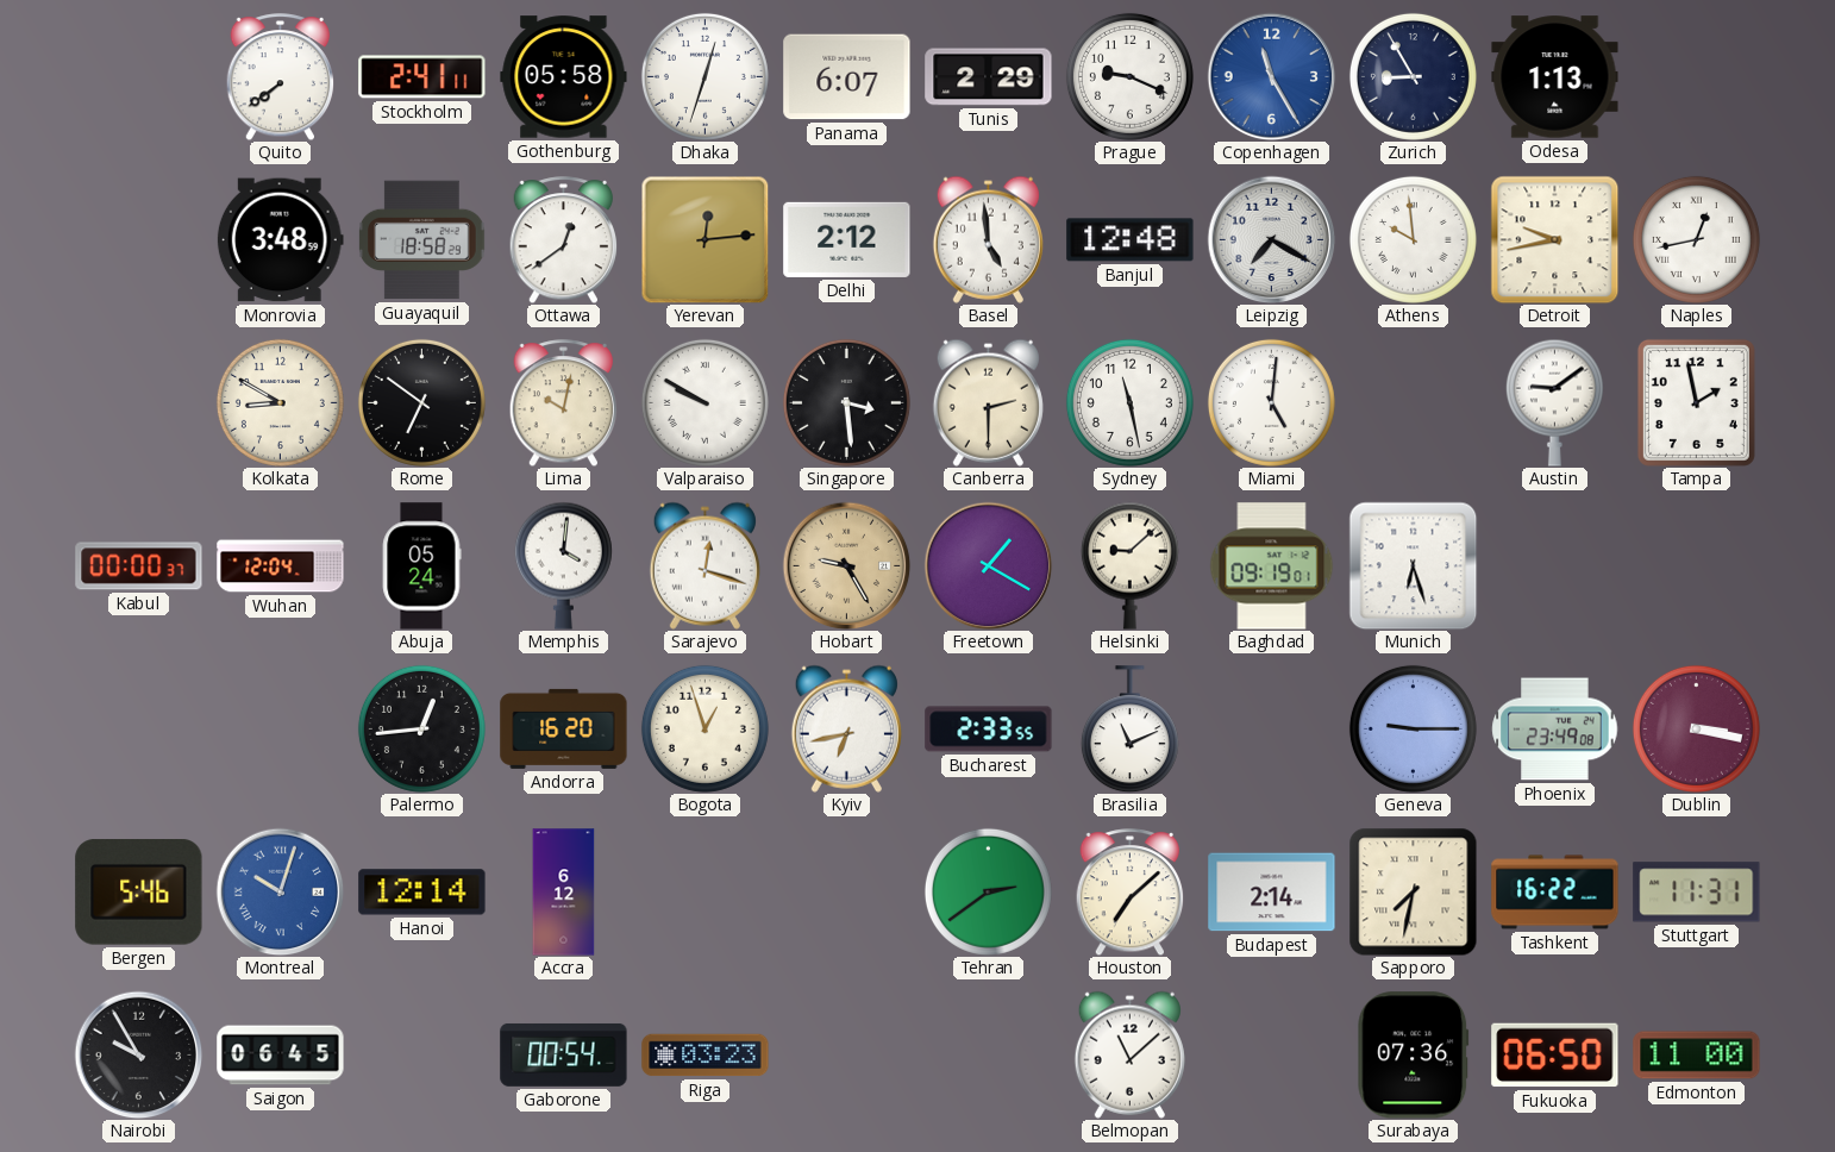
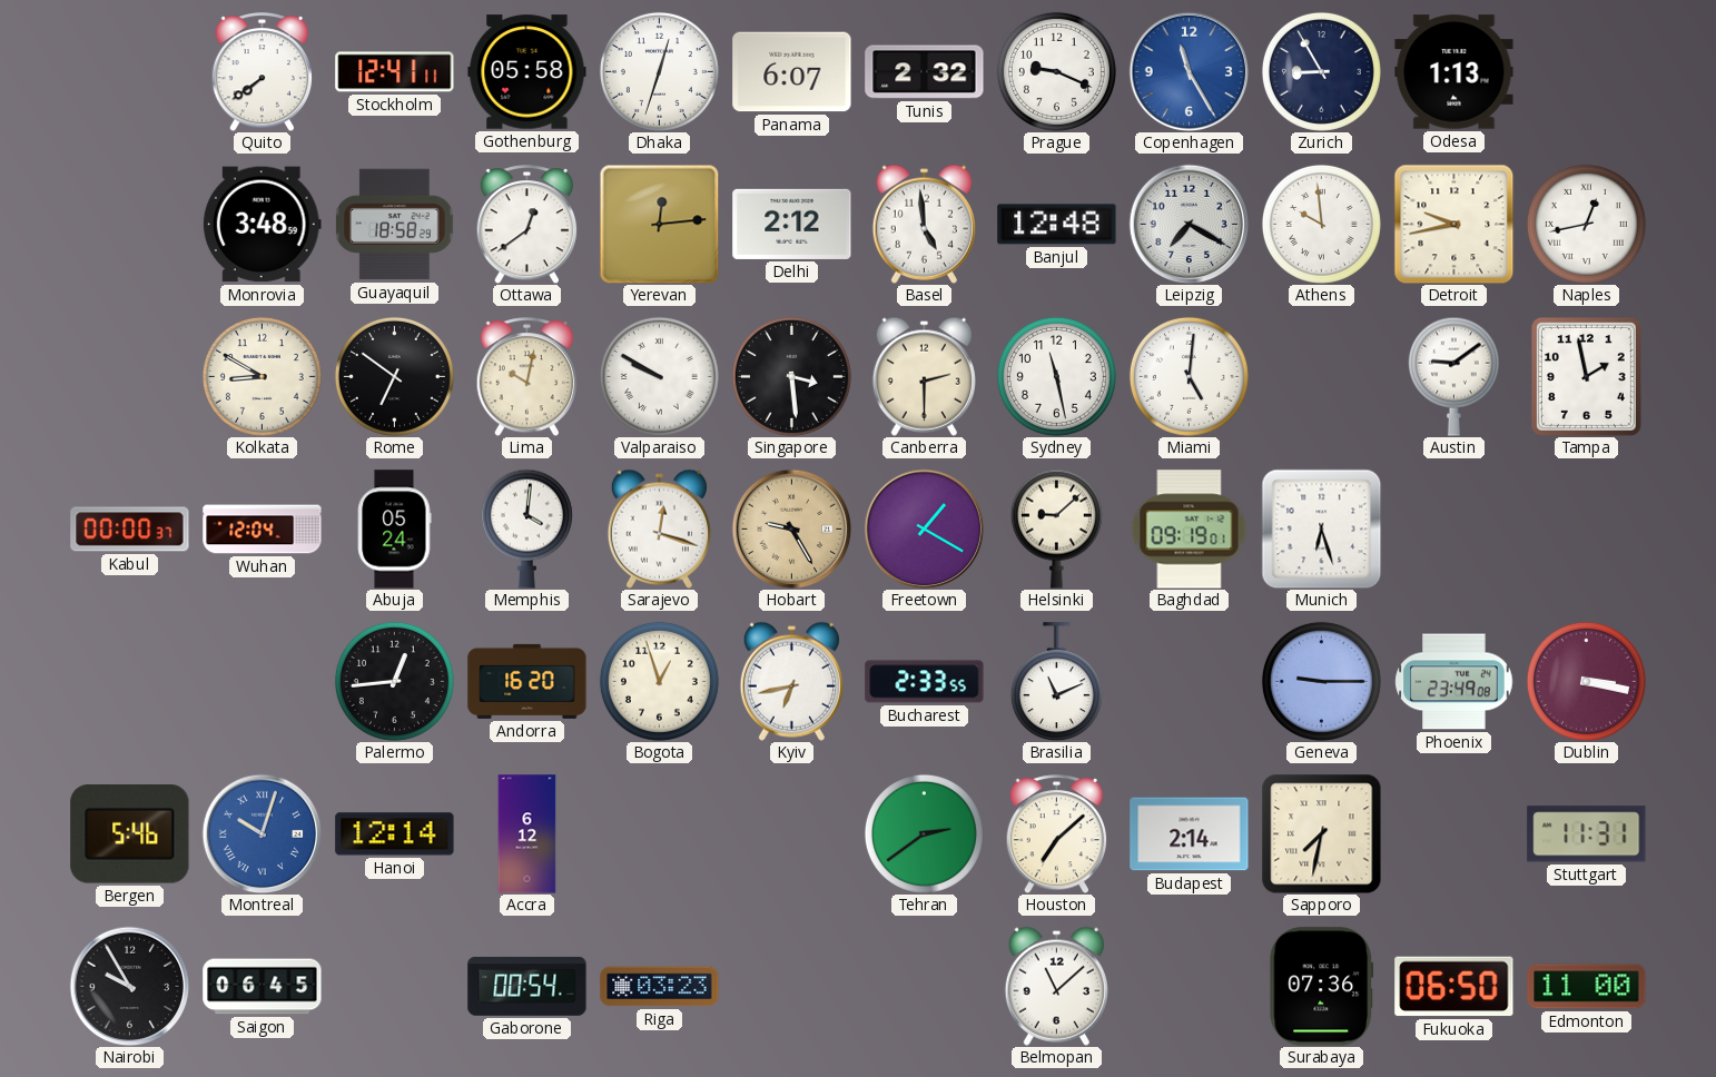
Stockholm: 2:41 -> 12:41 (395, 72)
Tunis: 2:29 -> 2:32 (925, 72)
Tashkent: 16:22 -> none (1555, 893)
